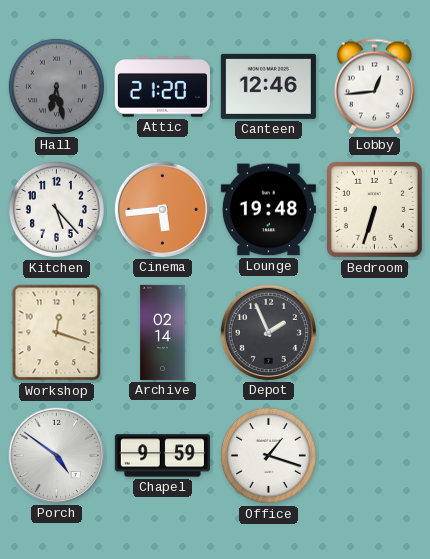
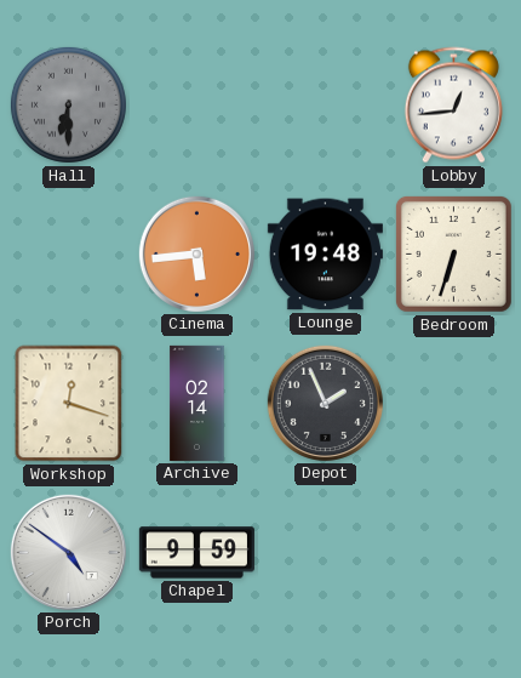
Hall: 6:28 -> 6:30 (68, 104)
Attic: 21:20 -> none (162, 87)
Canteen: 12:46 -> none (268, 86)
Kitchen: 5:23 -> none (56, 209)
Office: 1:18 -> none (268, 455)
